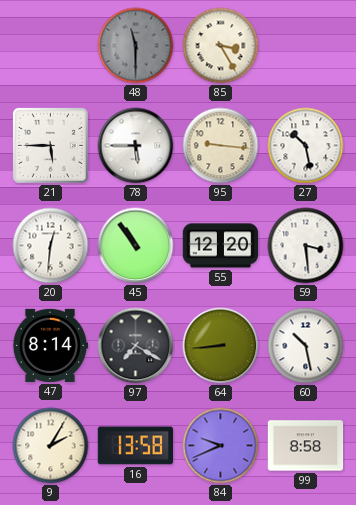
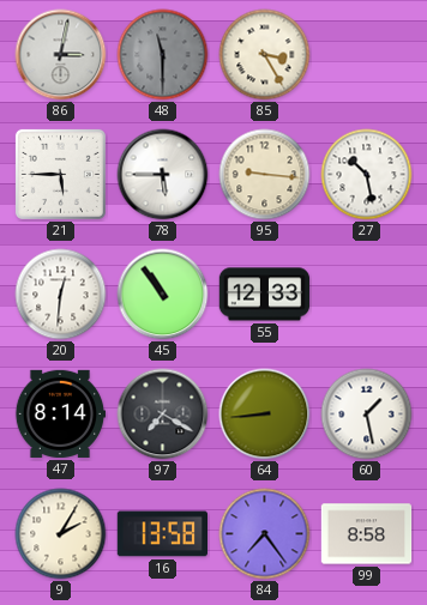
86: none -> 3:02 (61, 55)
55: 12:20 -> 12:33 (265, 295)
59: 3:29 -> none (306, 246)
60: 10:28 -> 1:28 (367, 415)
84: 9:41 -> 7:24 (265, 534)
